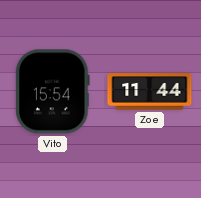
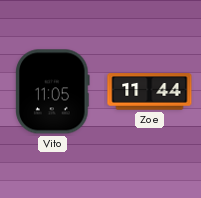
Vito: 15:54 -> 11:05 (53, 92)
